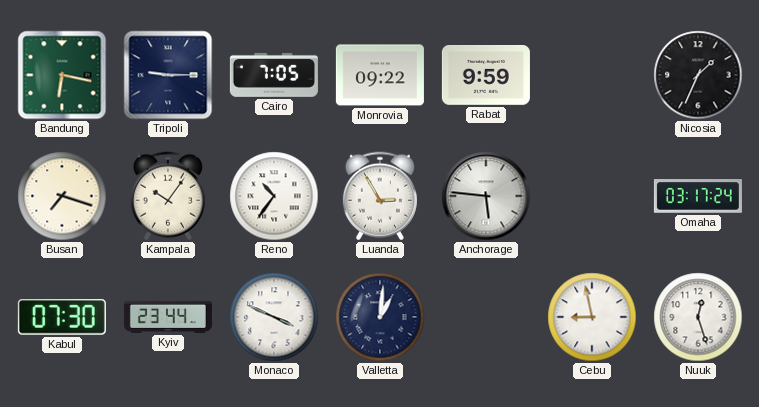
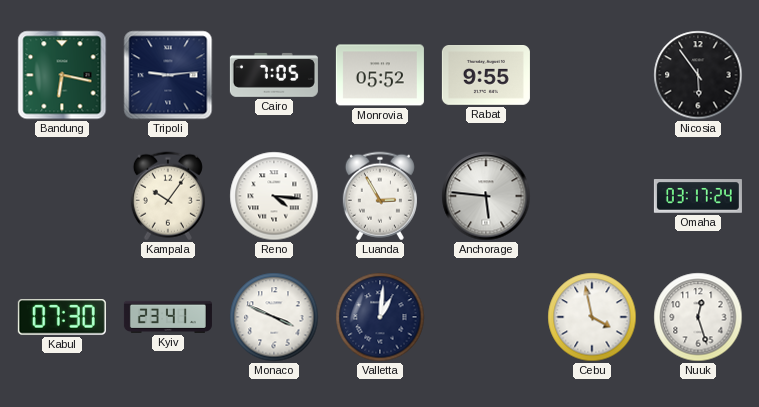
Tripoli: 9:15 -> 9:14 (168, 75)
Monrovia: 09:22 -> 05:52 (380, 75)
Rabat: 9:59 -> 9:55 (486, 76)
Nicosia: 1:34 -> 5:54 (698, 75)
Busan: 7:18 -> none (62, 196)
Reno: 10:36 -> 4:16 (274, 196)
Kyiv: 23:44 -> 23:41 (168, 317)
Cebu: 8:58 -> 3:58 (592, 317)
